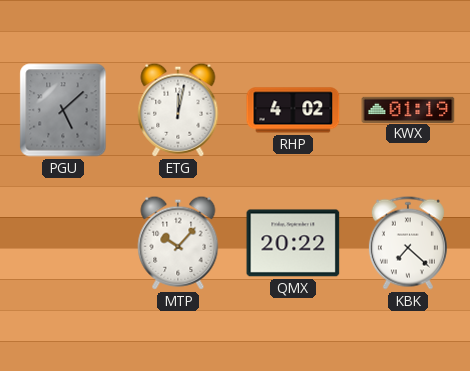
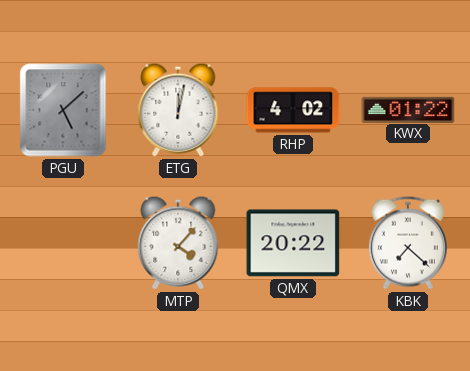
KWX: 01:19 -> 01:22 (408, 109)
MTP: 10:07 -> 4:07 (178, 243)
